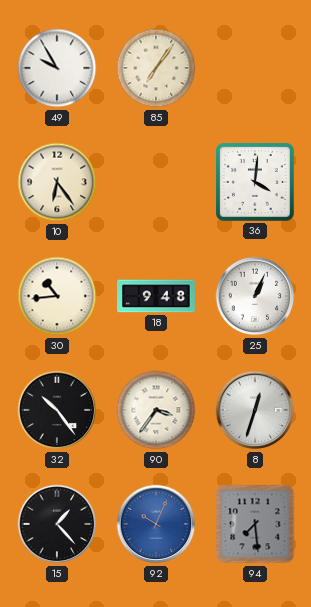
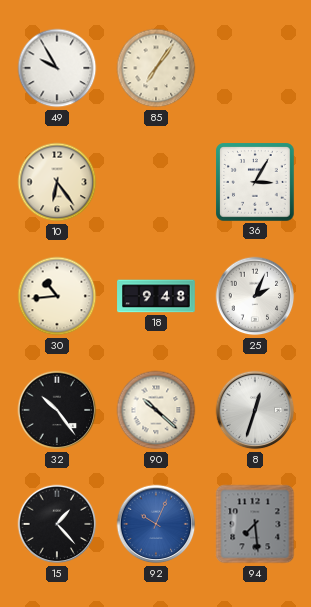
36: 4:01 -> 3:05 (255, 182)
25: 1:04 -> 2:04 (255, 296)
90: 3:36 -> 10:22 (156, 410)
